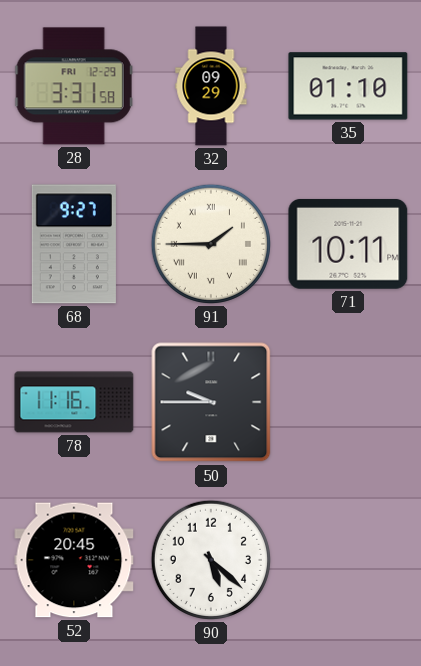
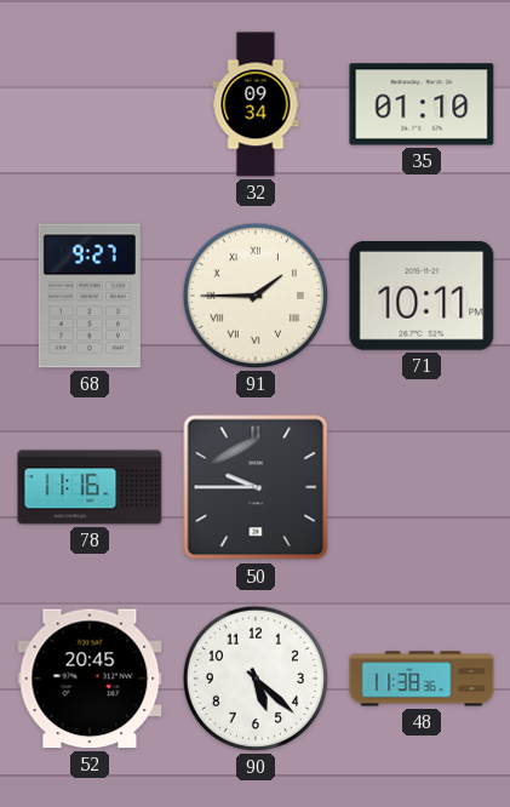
28: 3:31 -> none (74, 86)
32: 09:29 -> 09:34 (256, 104)
48: none -> 11:38 (422, 679)
